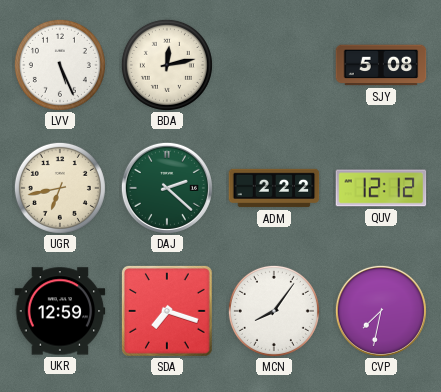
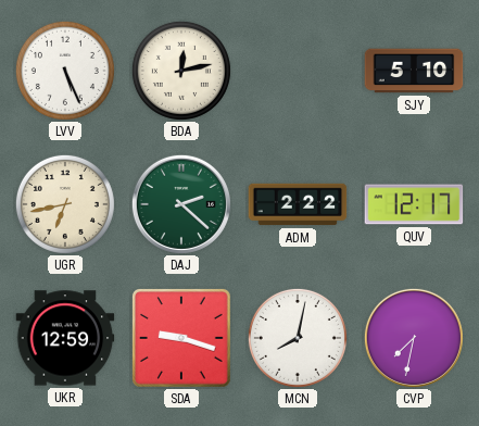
SJY: 5:08 -> 5:10 (414, 71)
QUV: 12:12 -> 12:17 (414, 204)
SDA: 7:18 -> 9:18 (181, 338)
MCN: 8:06 -> 8:02 (298, 338)
